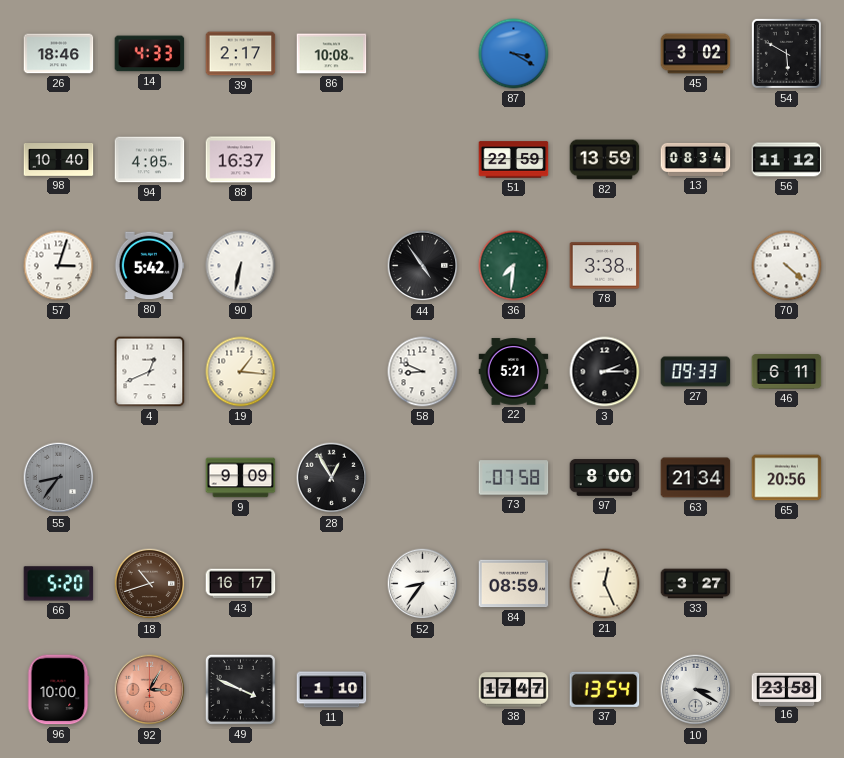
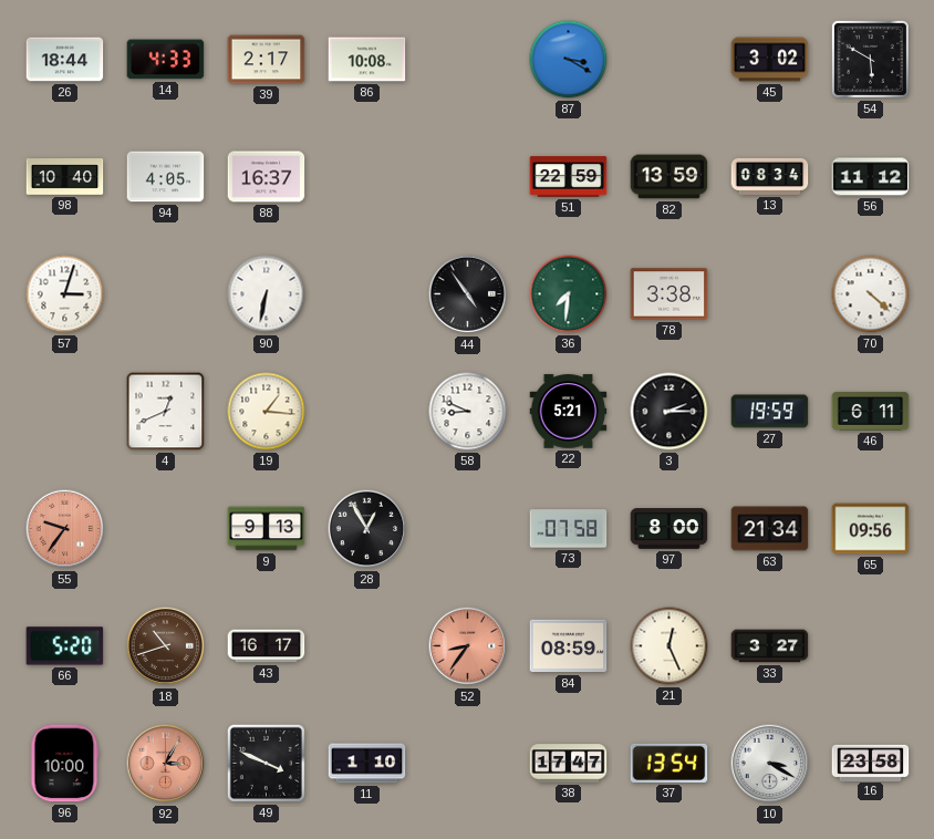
26: 18:46 -> 18:44 (65, 60)
80: 5:42 -> none (149, 266)
27: 09:33 -> 19:59 (770, 412)
55: 8:36 -> 9:36 (65, 529)
55 dial: grey -> salmon (65, 529)
9: 9:09 -> 9:13 (267, 529)
65: 20:56 -> 09:56 (871, 529)
52 dial: white -> salmon (468, 646)
